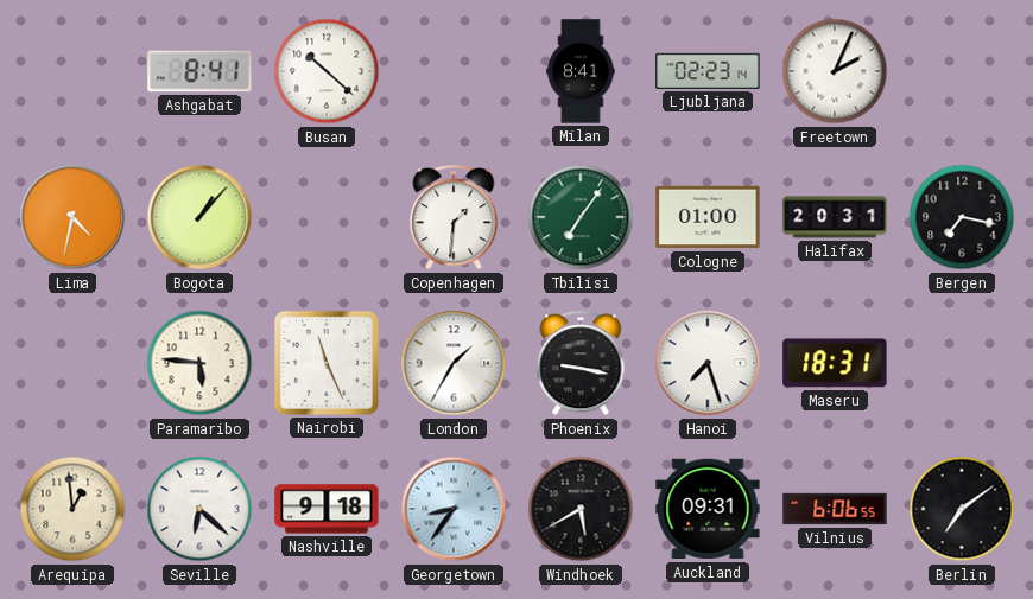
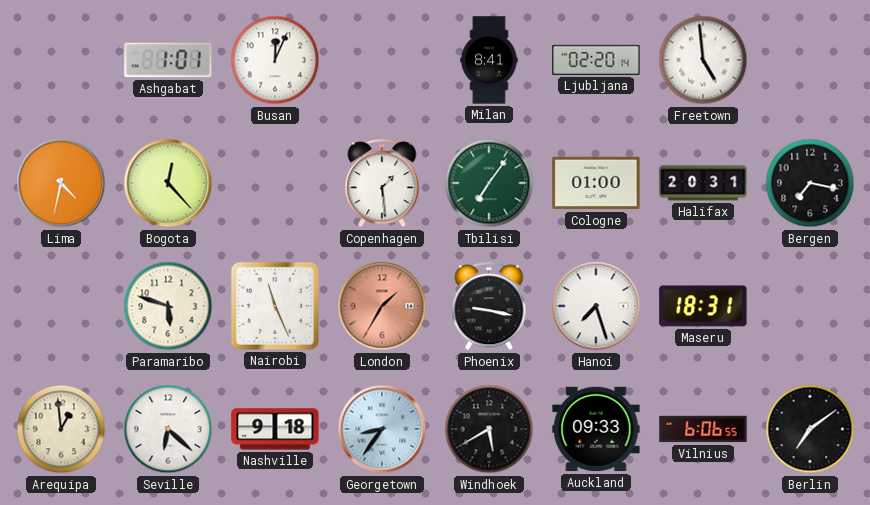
Ashgabat: 8:41 -> 1:01 (168, 60)
Busan: 10:22 -> 12:04 (275, 60)
Ljubljana: 02:23 -> 02:20 (596, 60)
Freetown: 2:04 -> 4:59 (703, 60)
Bogota: 1:07 -> 12:23 (168, 183)
Copenhagen: 1:31 -> 1:29 (382, 184)
Paramaribo: 5:46 -> 5:48 (168, 306)
London dial: white -> salmon (382, 306)
Auckland: 09:31 -> 09:33 (596, 429)
